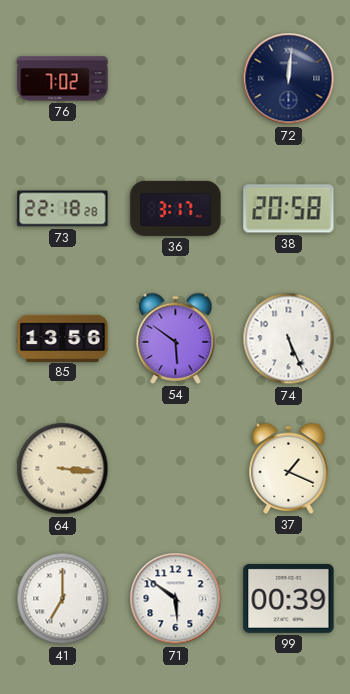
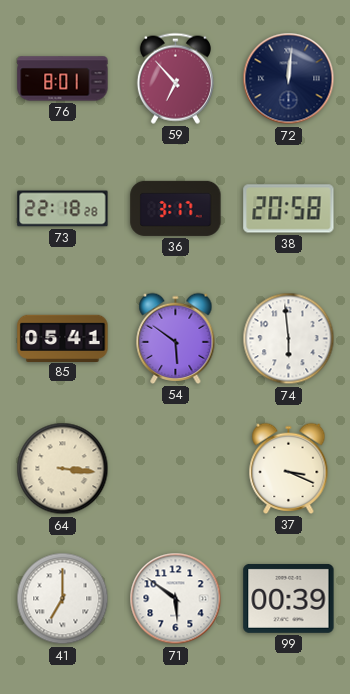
76: 7:02 -> 8:01 (63, 79)
59: none -> 6:53 (175, 78)
85: 13:56 -> 05:41 (63, 338)
74: 5:26 -> 5:59 (289, 339)
37: 1:19 -> 3:19 (289, 468)
